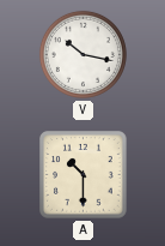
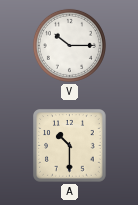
V: 10:17 -> 10:15 (69, 45)
